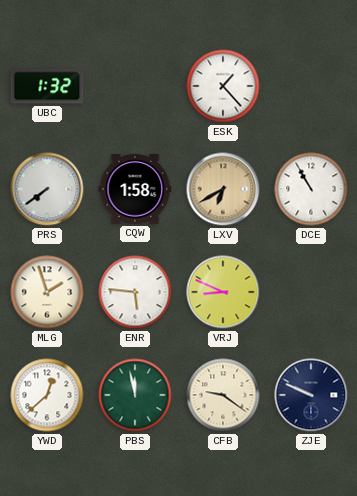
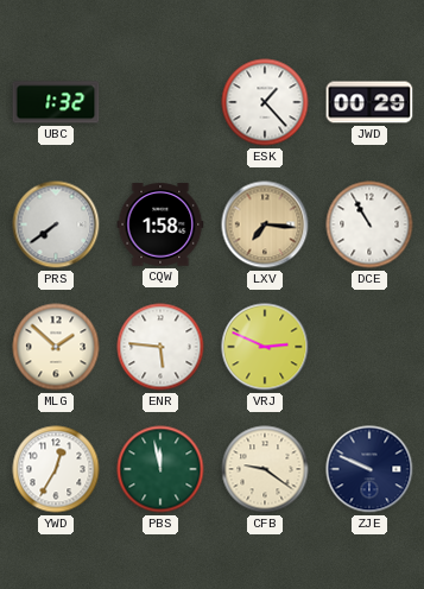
JWD: none -> 00:29 (369, 102)
LXV: 6:40 -> 7:16 (265, 224)
MLG: 1:57 -> 1:52 (56, 347)
VRJ: 8:49 -> 2:49 (265, 347)
YWD: 12:38 -> 12:35 (56, 469)
